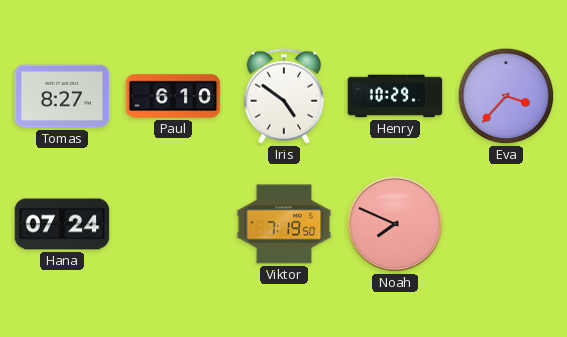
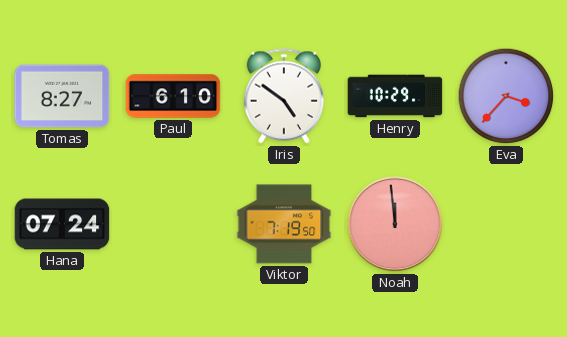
Noah: 7:49 -> 11:59 (395, 224)
